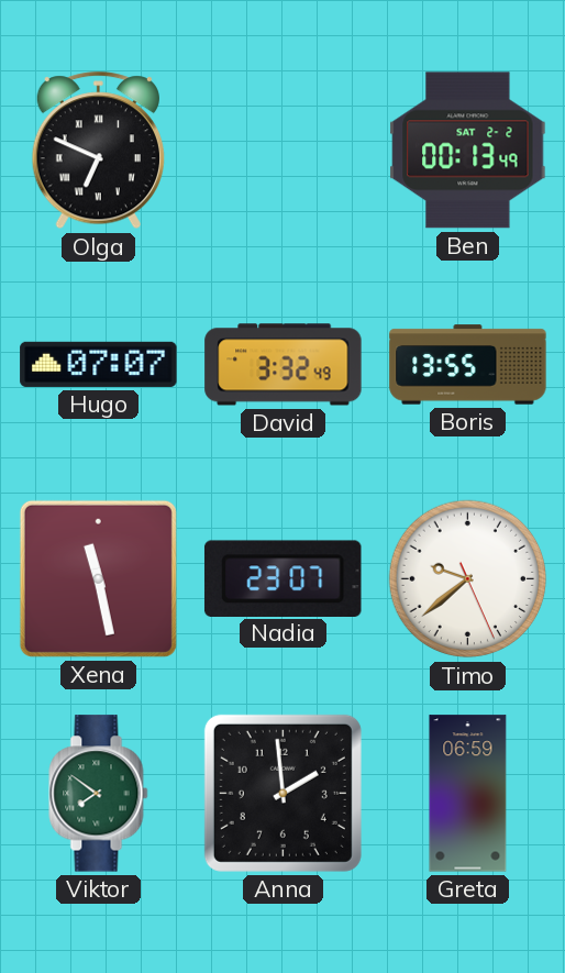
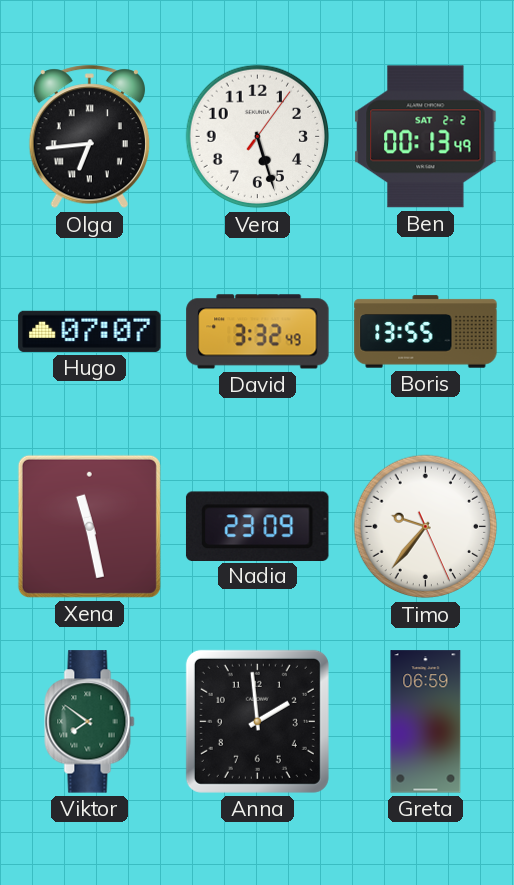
Olga: 6:49 -> 6:44 (89, 137)
Vera: none -> 5:27 (258, 137)
Nadia: 23:07 -> 23:09 (257, 526)
Timo: 9:38 -> 9:36 (426, 527)
